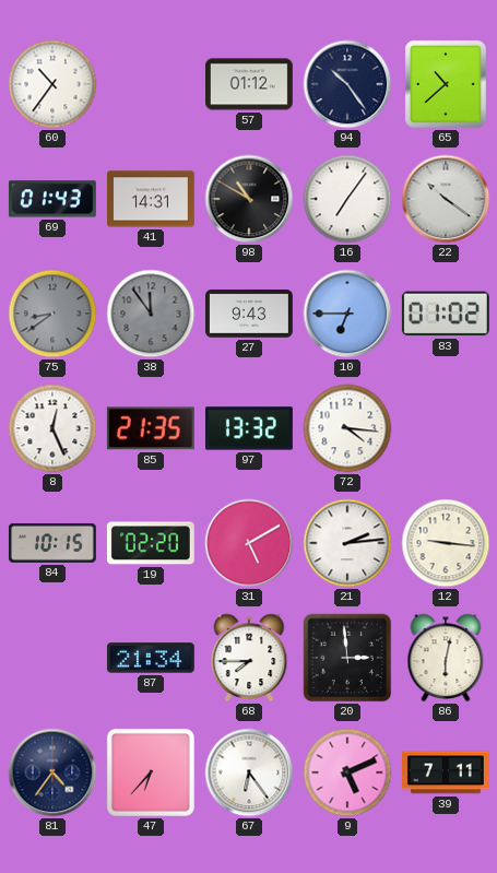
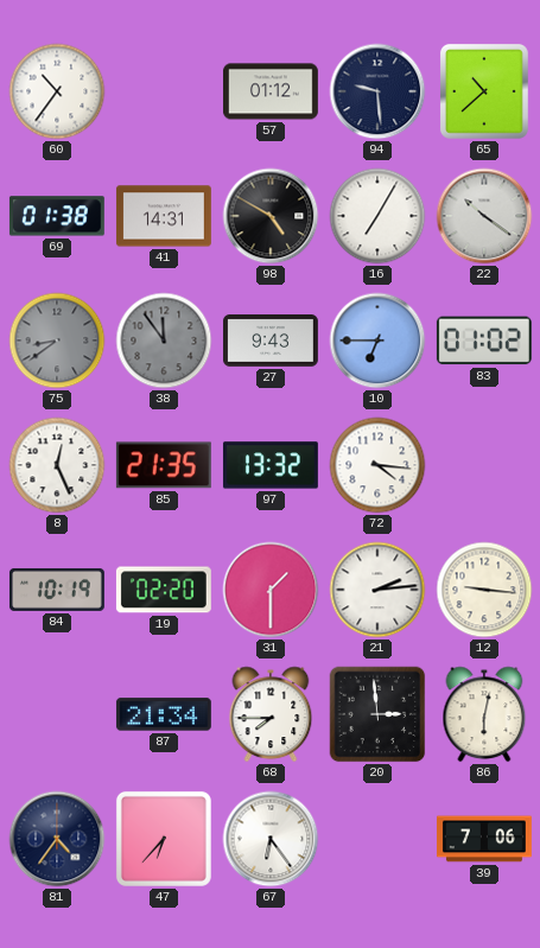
94: 10:24 -> 9:29 (377, 91)
69: 01:43 -> 01:38 (57, 216)
98: 10:50 -> 4:50 (271, 216)
16: 7:06 -> 7:05 (377, 216)
84: 10:15 -> 10:19 (57, 590)
31: 5:10 -> 1:30 (271, 590)
9: 5:11 -> none (347, 772)
39: 7:11 -> 7:06 (485, 839)
